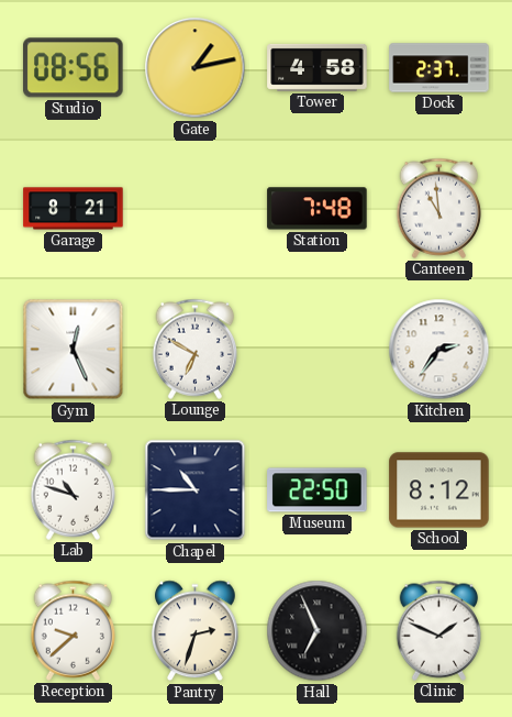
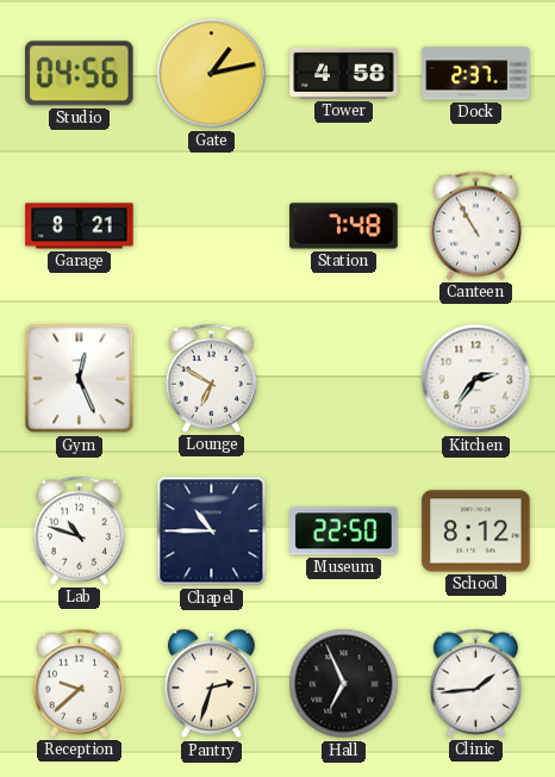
Studio: 08:56 -> 04:56 (80, 74)
Canteen: 10:59 -> 10:55 (476, 225)
Clinic: 1:49 -> 1:44 (476, 683)
